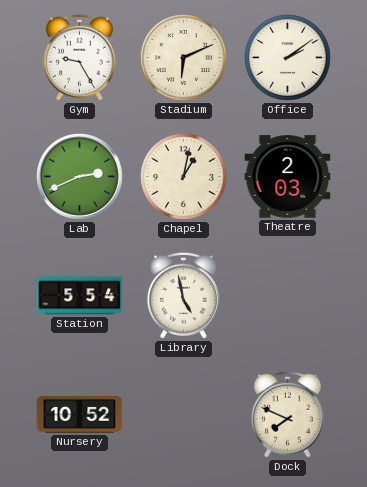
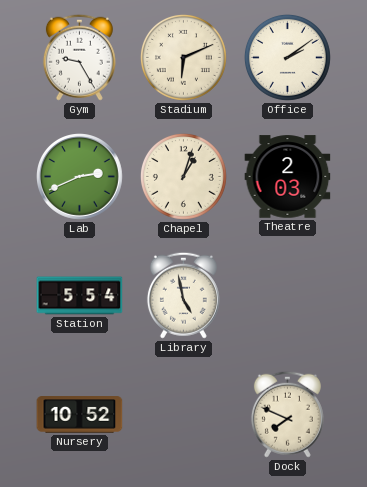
Chapel: 1:02 -> 1:03 (183, 176)
